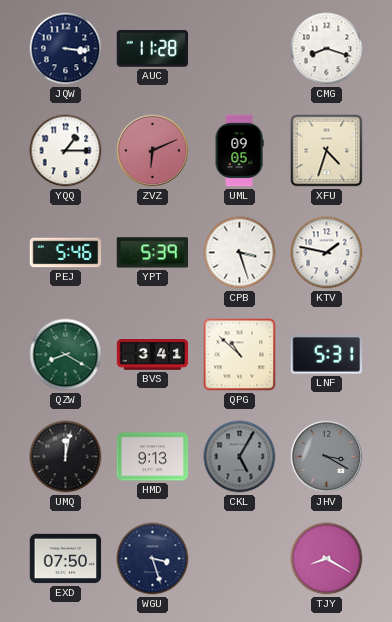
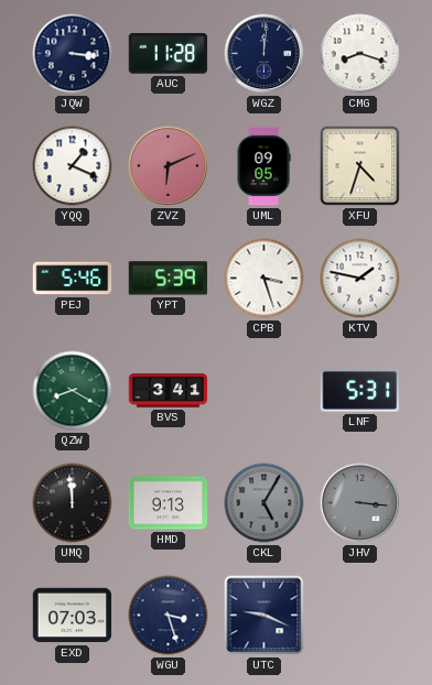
WGZ: none -> 12:01 (264, 54)
YQQ: 1:15 -> 1:19 (73, 166)
QPG: 10:52 -> none (240, 355)
UMQ: 12:02 -> 11:59 (73, 503)
JHV: 3:20 -> 3:16 (360, 503)
EXD: 07:50 -> 07:03 (73, 616)
UTC: none -> 9:19 (264, 616)
TJY: 8:20 -> none (327, 559)
